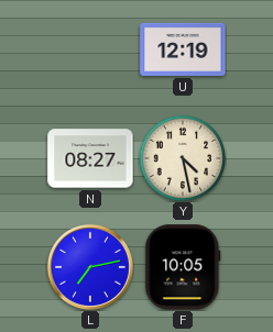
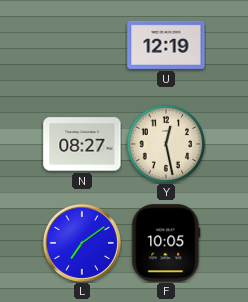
Y: 4:28 -> 12:28 (166, 144)
L: 7:13 -> 7:09 (82, 243)
